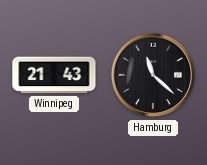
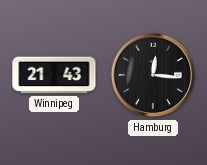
Hamburg: 11:22 -> 12:16 (153, 75)
